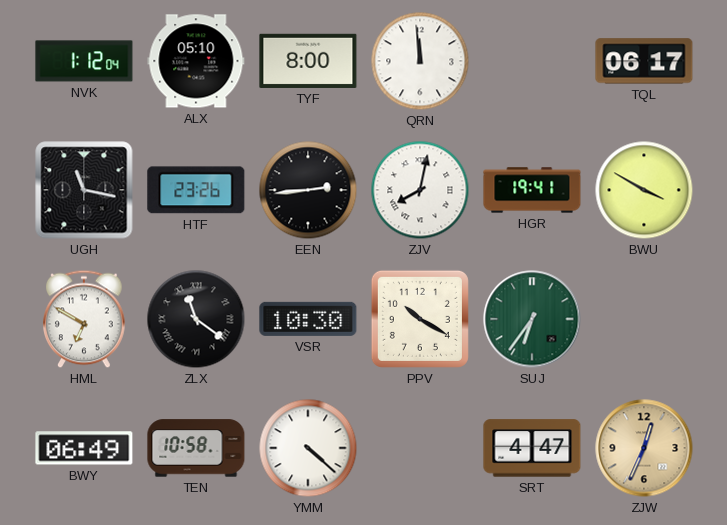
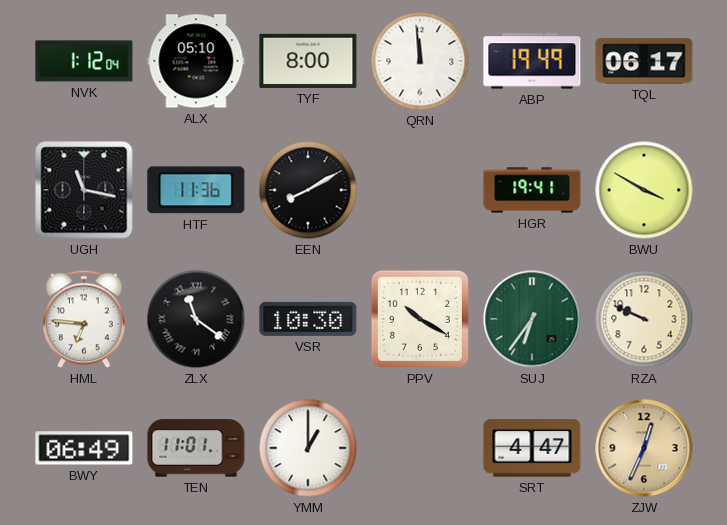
ABP: none -> 19:49 (532, 61)
HTF: 23:26 -> 11:36 (196, 190)
EEN: 2:44 -> 8:10 (308, 190)
ZJV: 8:02 -> none (420, 190)
HML: 6:50 -> 6:46 (85, 319)
RZA: none -> 9:49 (644, 319)
TEN: 10:58 -> 11:01 (196, 448)
YMM: 4:22 -> 1:00 (308, 448)
